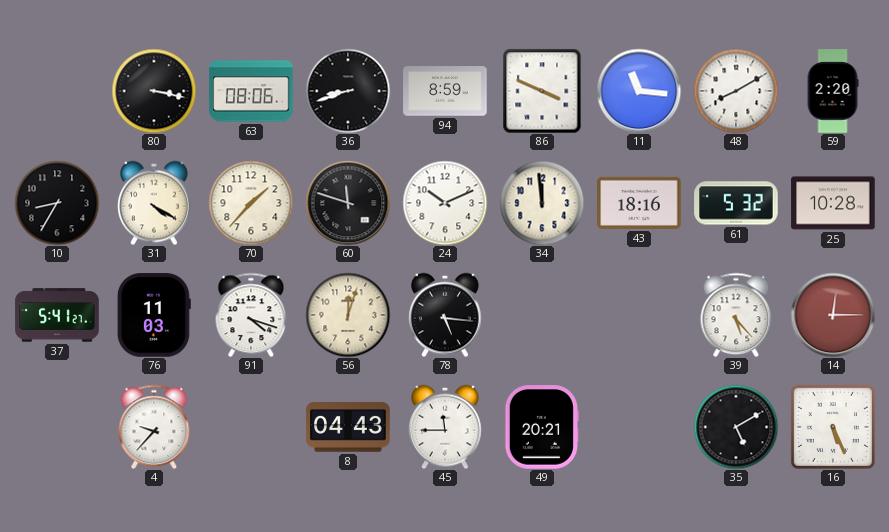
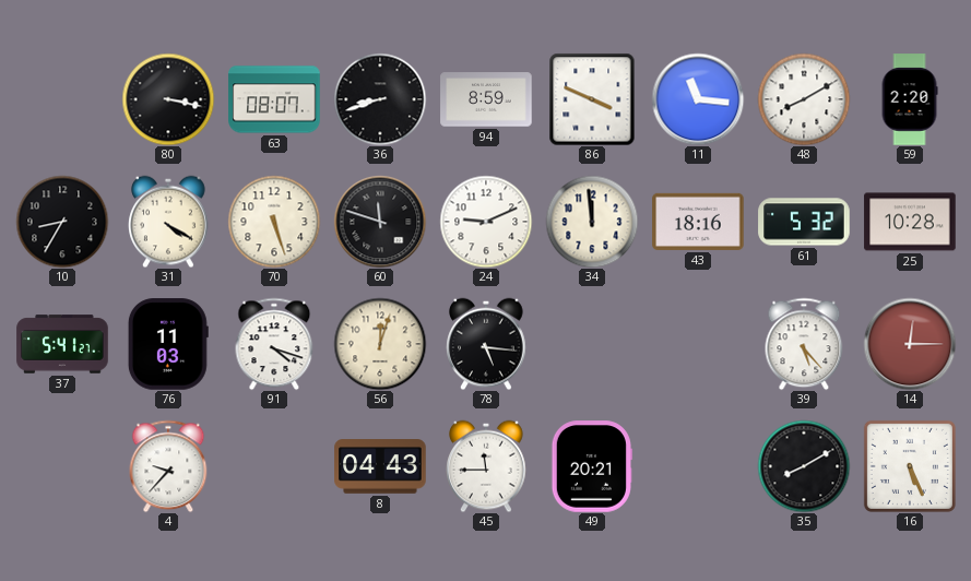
63: 08:06 -> 08:07 (274, 99)
70: 1:37 -> 5:27 (274, 222)
24: 10:11 -> 9:11 (486, 222)
35: 5:10 -> 8:10 (804, 466)
